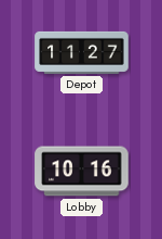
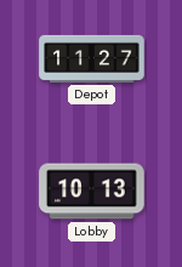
Lobby: 10:16 -> 10:13 (92, 192)
